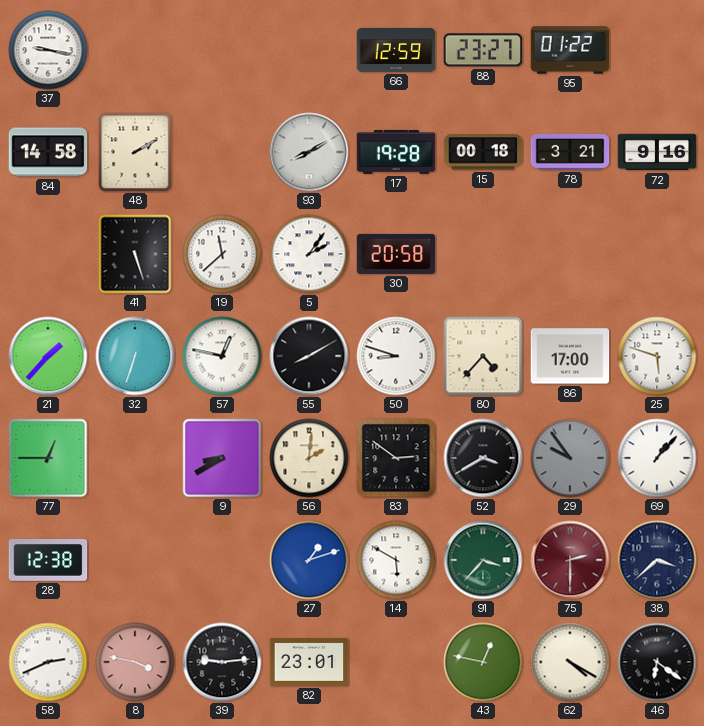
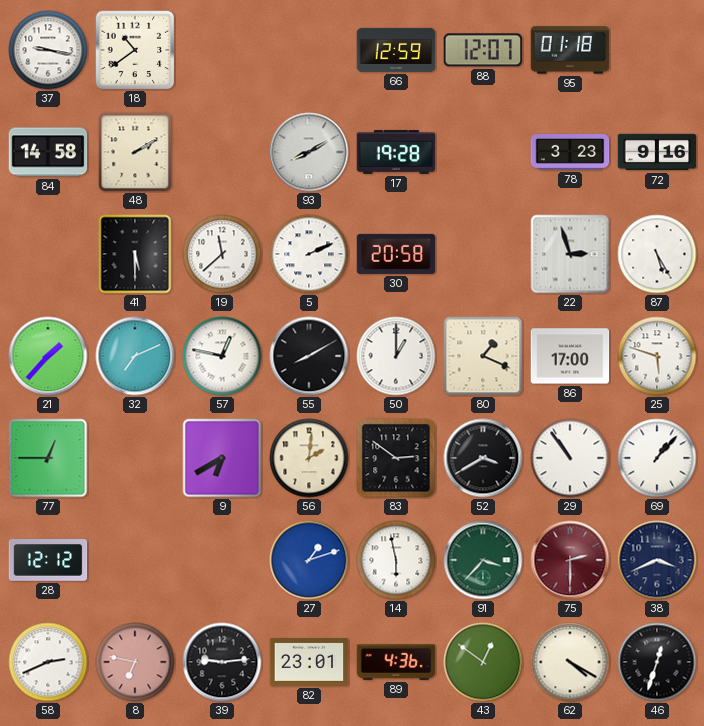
18: none -> 10:39 (135, 50)
88: 23:27 -> 12:07 (483, 50)
95: 01:22 -> 01:18 (570, 50)
15: 00:18 -> none (483, 152)
78: 3:21 -> 3:23 (570, 153)
41: 5:27 -> 5:30 (135, 254)
5: 2:06 -> 2:11 (309, 254)
22: none -> 2:57 (570, 254)
87: none -> 5:25 (657, 254)
32: 6:33 -> 7:11 (135, 356)
50: 8:48 -> 1:00 (396, 356)
80: 4:37 -> 1:19 (483, 356)
9: 8:40 -> 6:40 (222, 458)
29: 9:54 -> 10:54 (570, 458)
29 dial: grey -> white (570, 458)
28: 12:38 -> 12:12 (48, 560)
14: 5:50 -> 5:58 (396, 560)
38: 3:38 -> 3:41 (657, 560)
8: 3:47 -> 6:47 (135, 662)
89: none -> 4:36 (396, 663)
43: 12:47 -> 12:51 (483, 662)
46: 6:21 -> 12:33 (657, 662)
